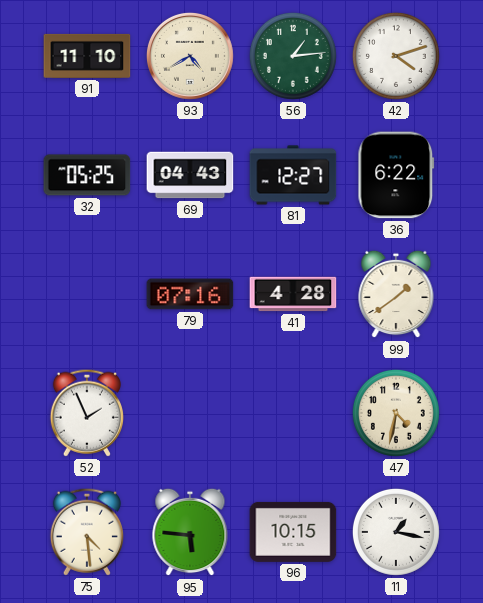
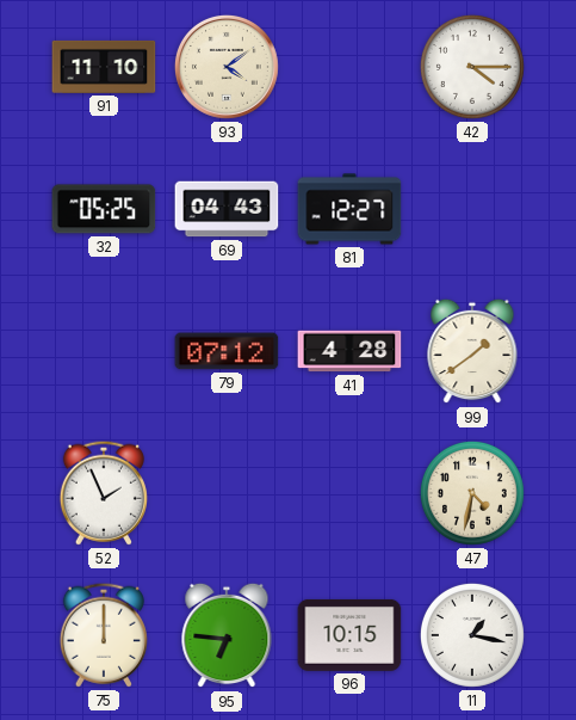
93: 4:40 -> 4:09 (227, 67)
56: 1:14 -> none (293, 56)
42: 4:12 -> 4:15 (472, 67)
36: 6:22 -> none (396, 175)
79: 07:16 -> 07:12 (227, 351)
75: 4:29 -> 12:00 (104, 635)
95: 5:46 -> 6:46 (227, 635)
